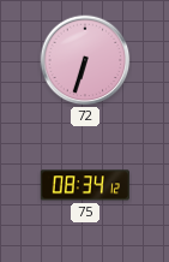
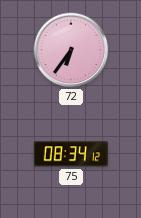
72: 6:33 -> 6:36 (71, 50)
